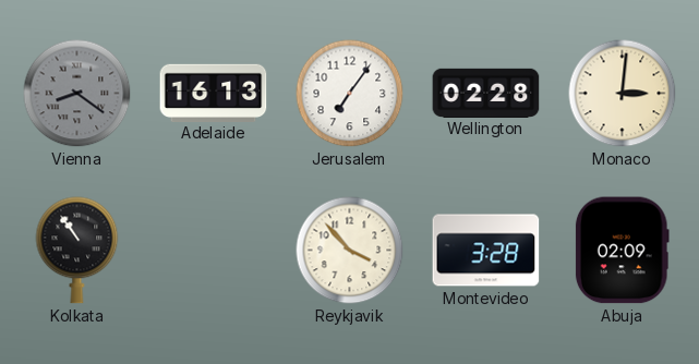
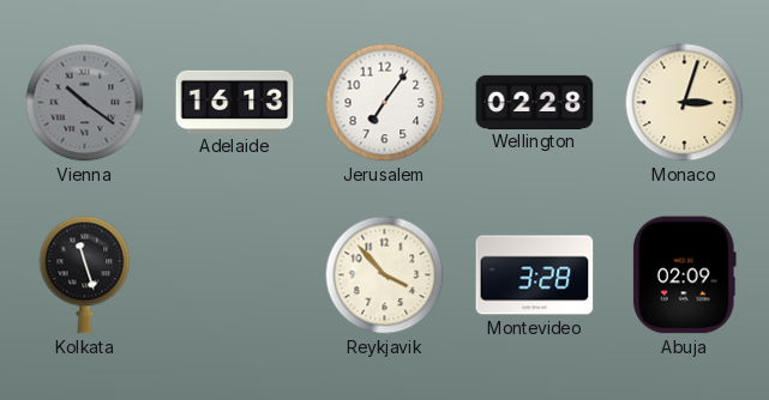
Vienna: 8:21 -> 10:21 (85, 103)
Monaco: 3:01 -> 3:03 (685, 103)
Kolkata: 10:54 -> 11:27 (85, 275)
